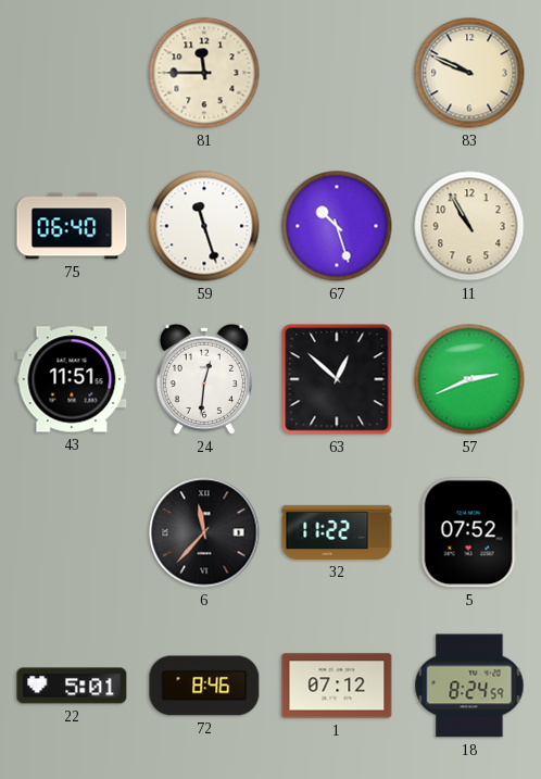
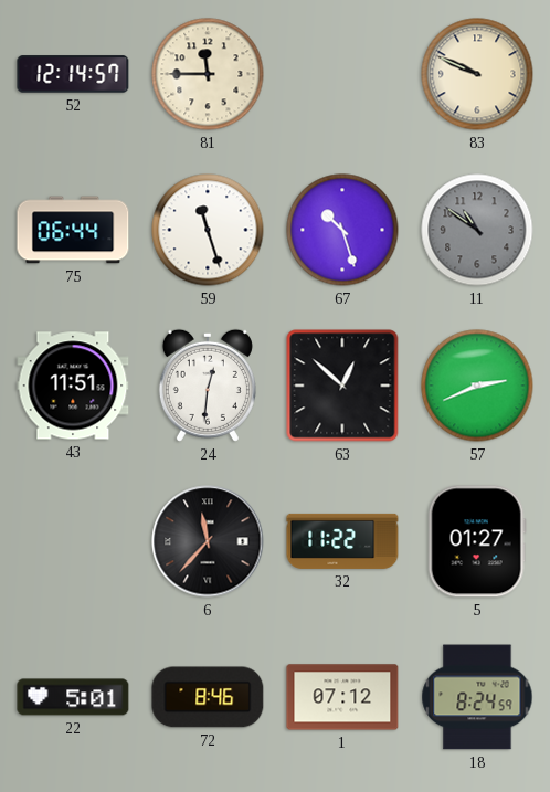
52: none -> 12:14 (73, 74)
75: 06:40 -> 06:44 (73, 230)
11: 10:55 -> 10:51 (477, 230)
11 dial: cream -> grey (477, 230)
5: 07:52 -> 01:27 (477, 541)
